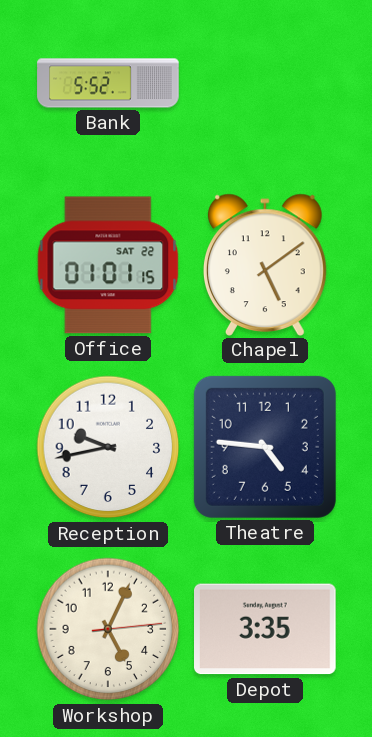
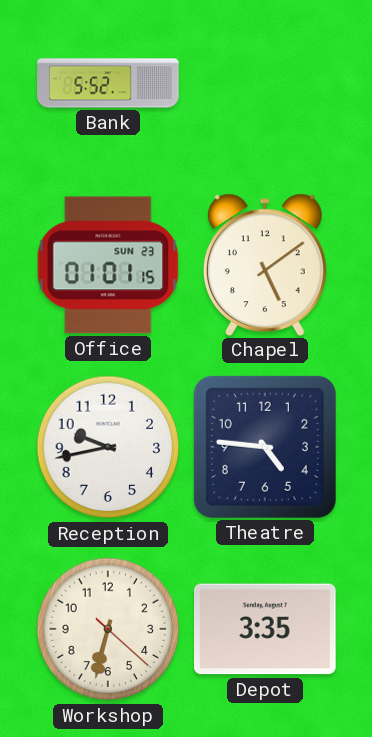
Office date: SAT 22 -> SUN 23 (108, 265)
Workshop: 5:04 -> 6:32 (108, 629)
